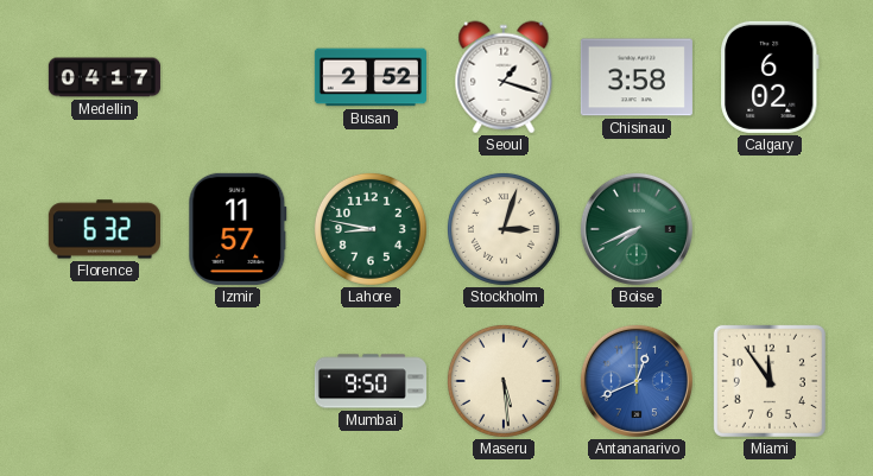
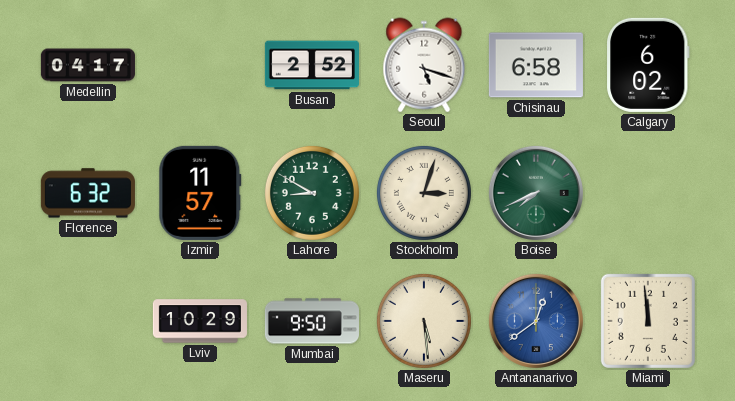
Seoul: 1:18 -> 5:18 (424, 65)
Chisinau: 3:58 -> 6:58 (536, 65)
Lahore: 8:47 -> 8:50 (312, 193)
Lviv: none -> 10:29 (200, 321)
Antananarivo: 12:41 -> 12:39 (536, 321)
Miami: 11:54 -> 11:59 (648, 321)
